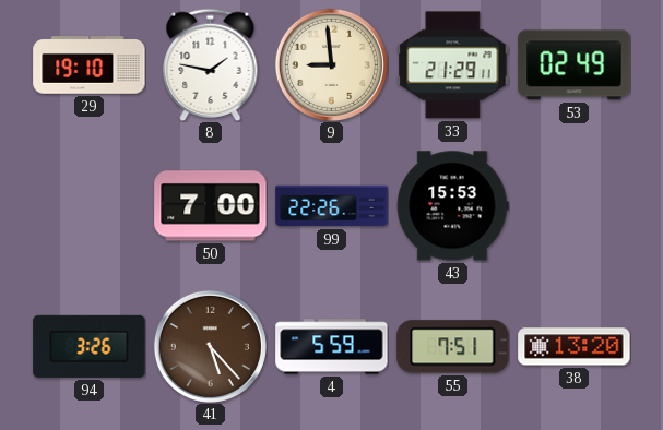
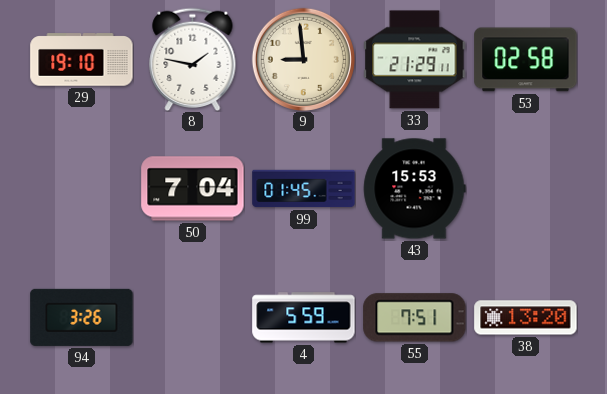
53: 02:49 -> 02:58 (526, 60)
50: 7:00 -> 7:04 (193, 189)
99: 22:26 -> 01:45 (304, 189)
41: 5:23 -> none (210, 346)
